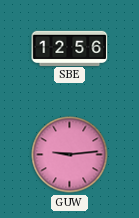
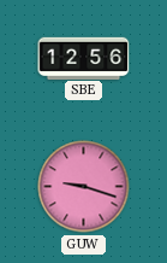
GUW: 9:14 -> 9:18 (84, 187)
